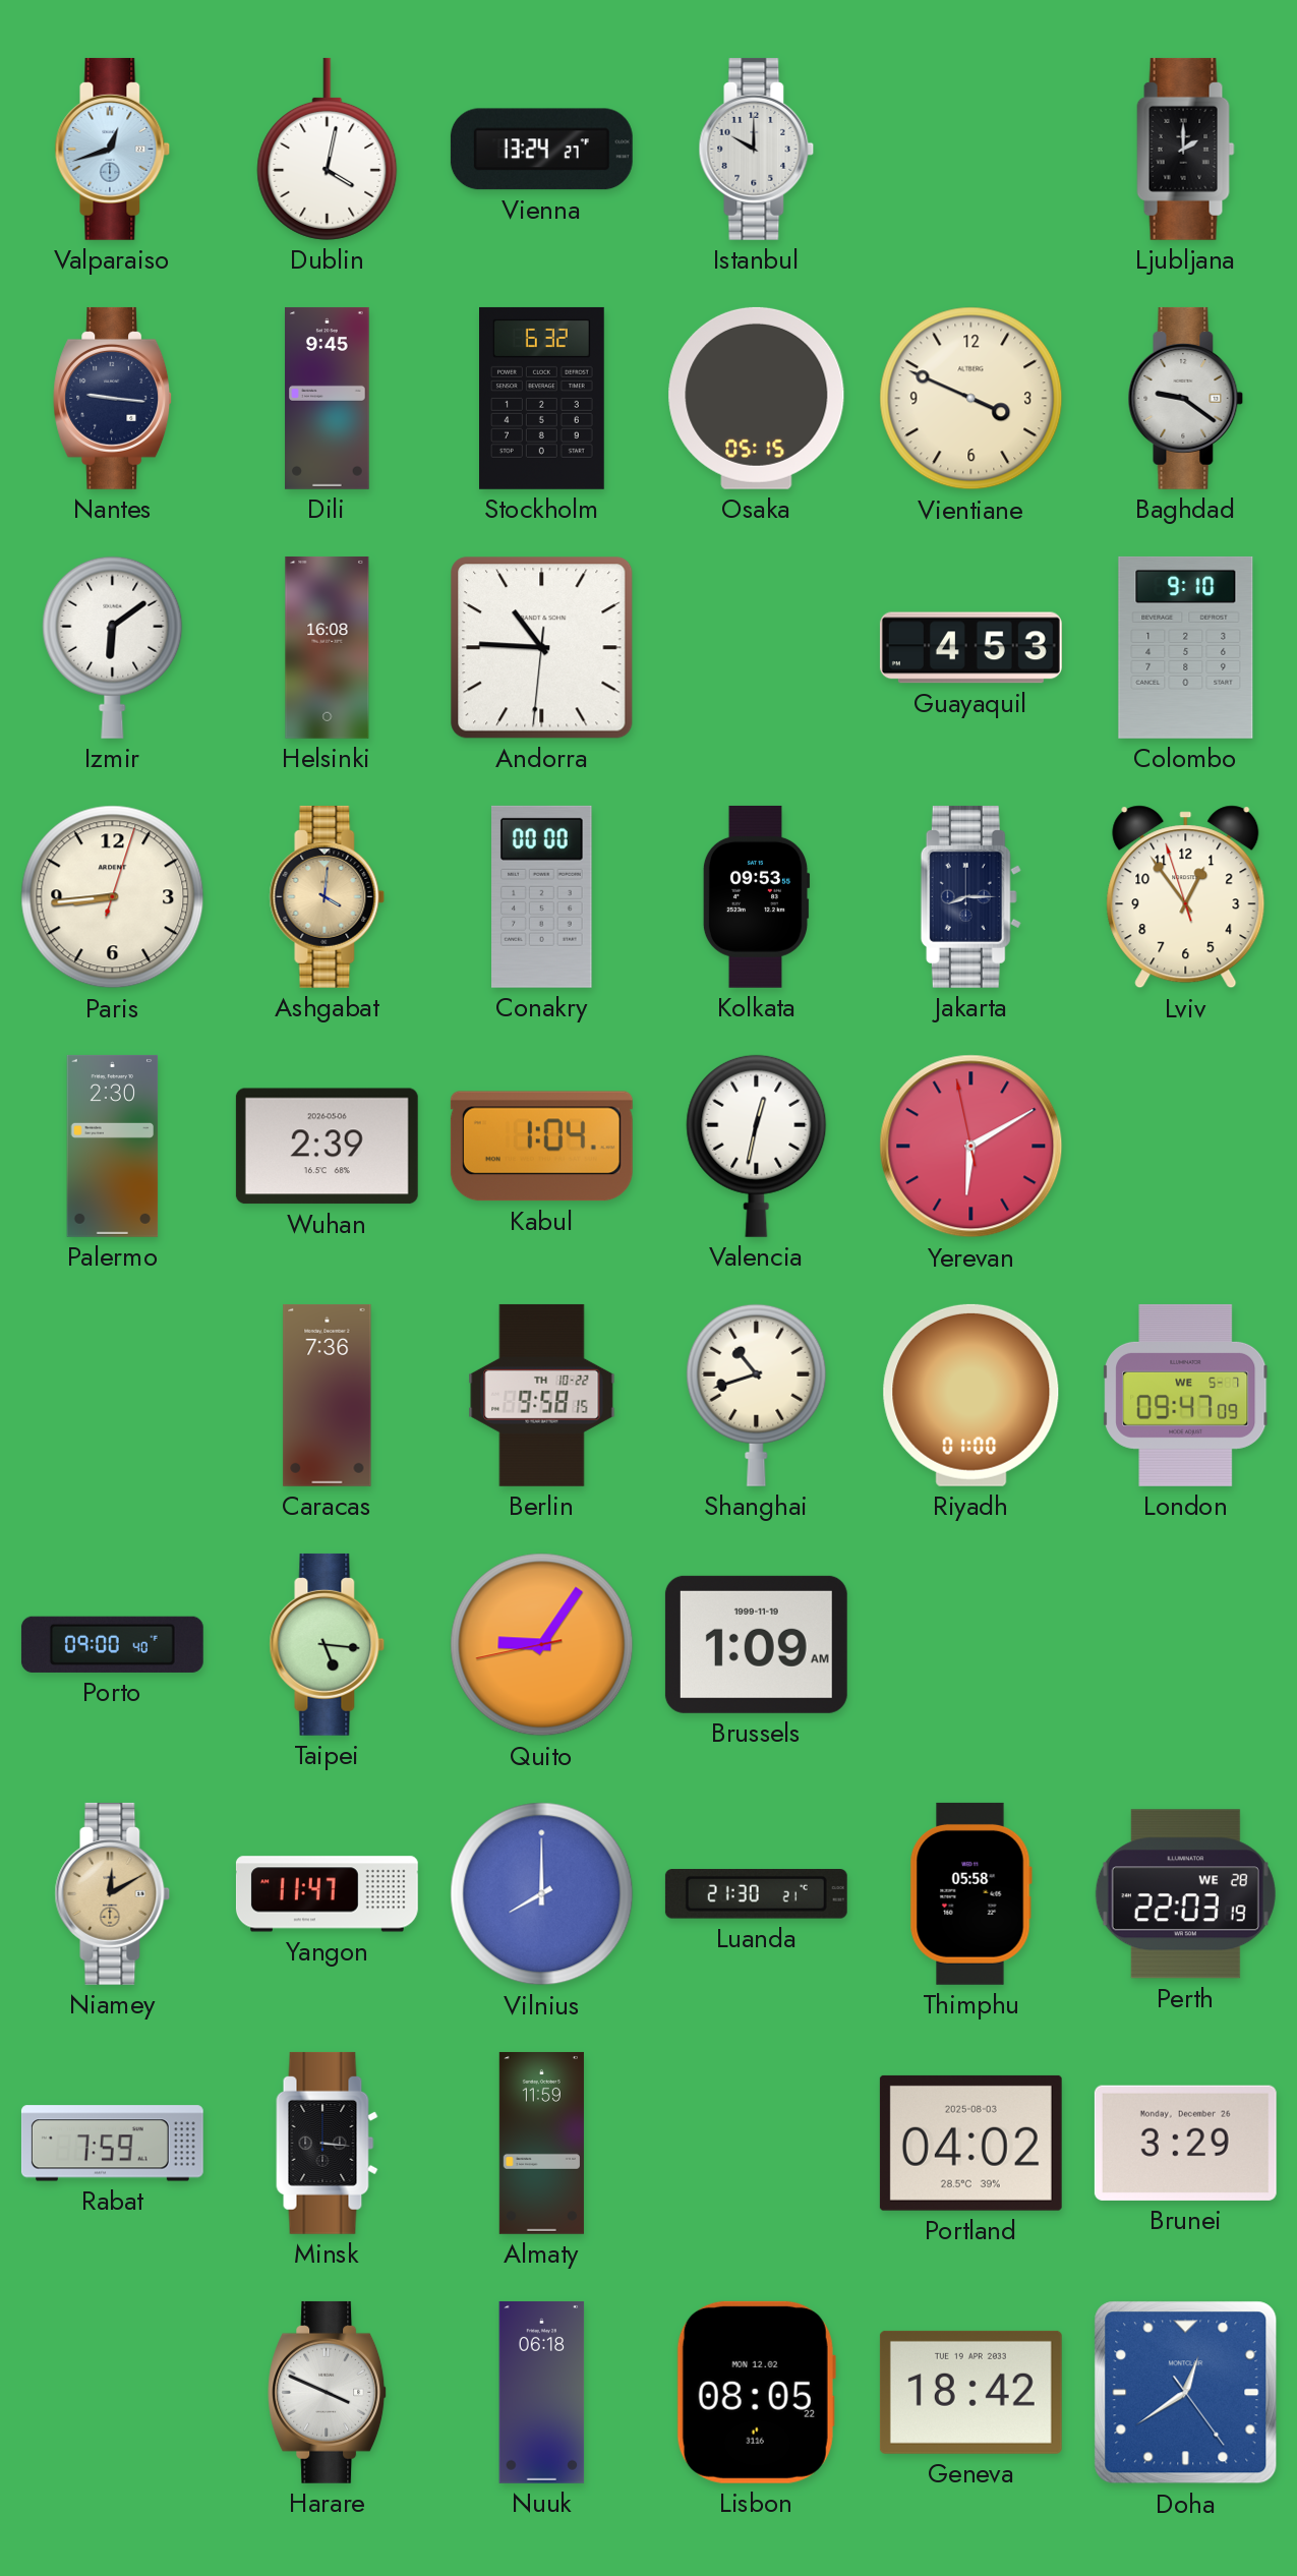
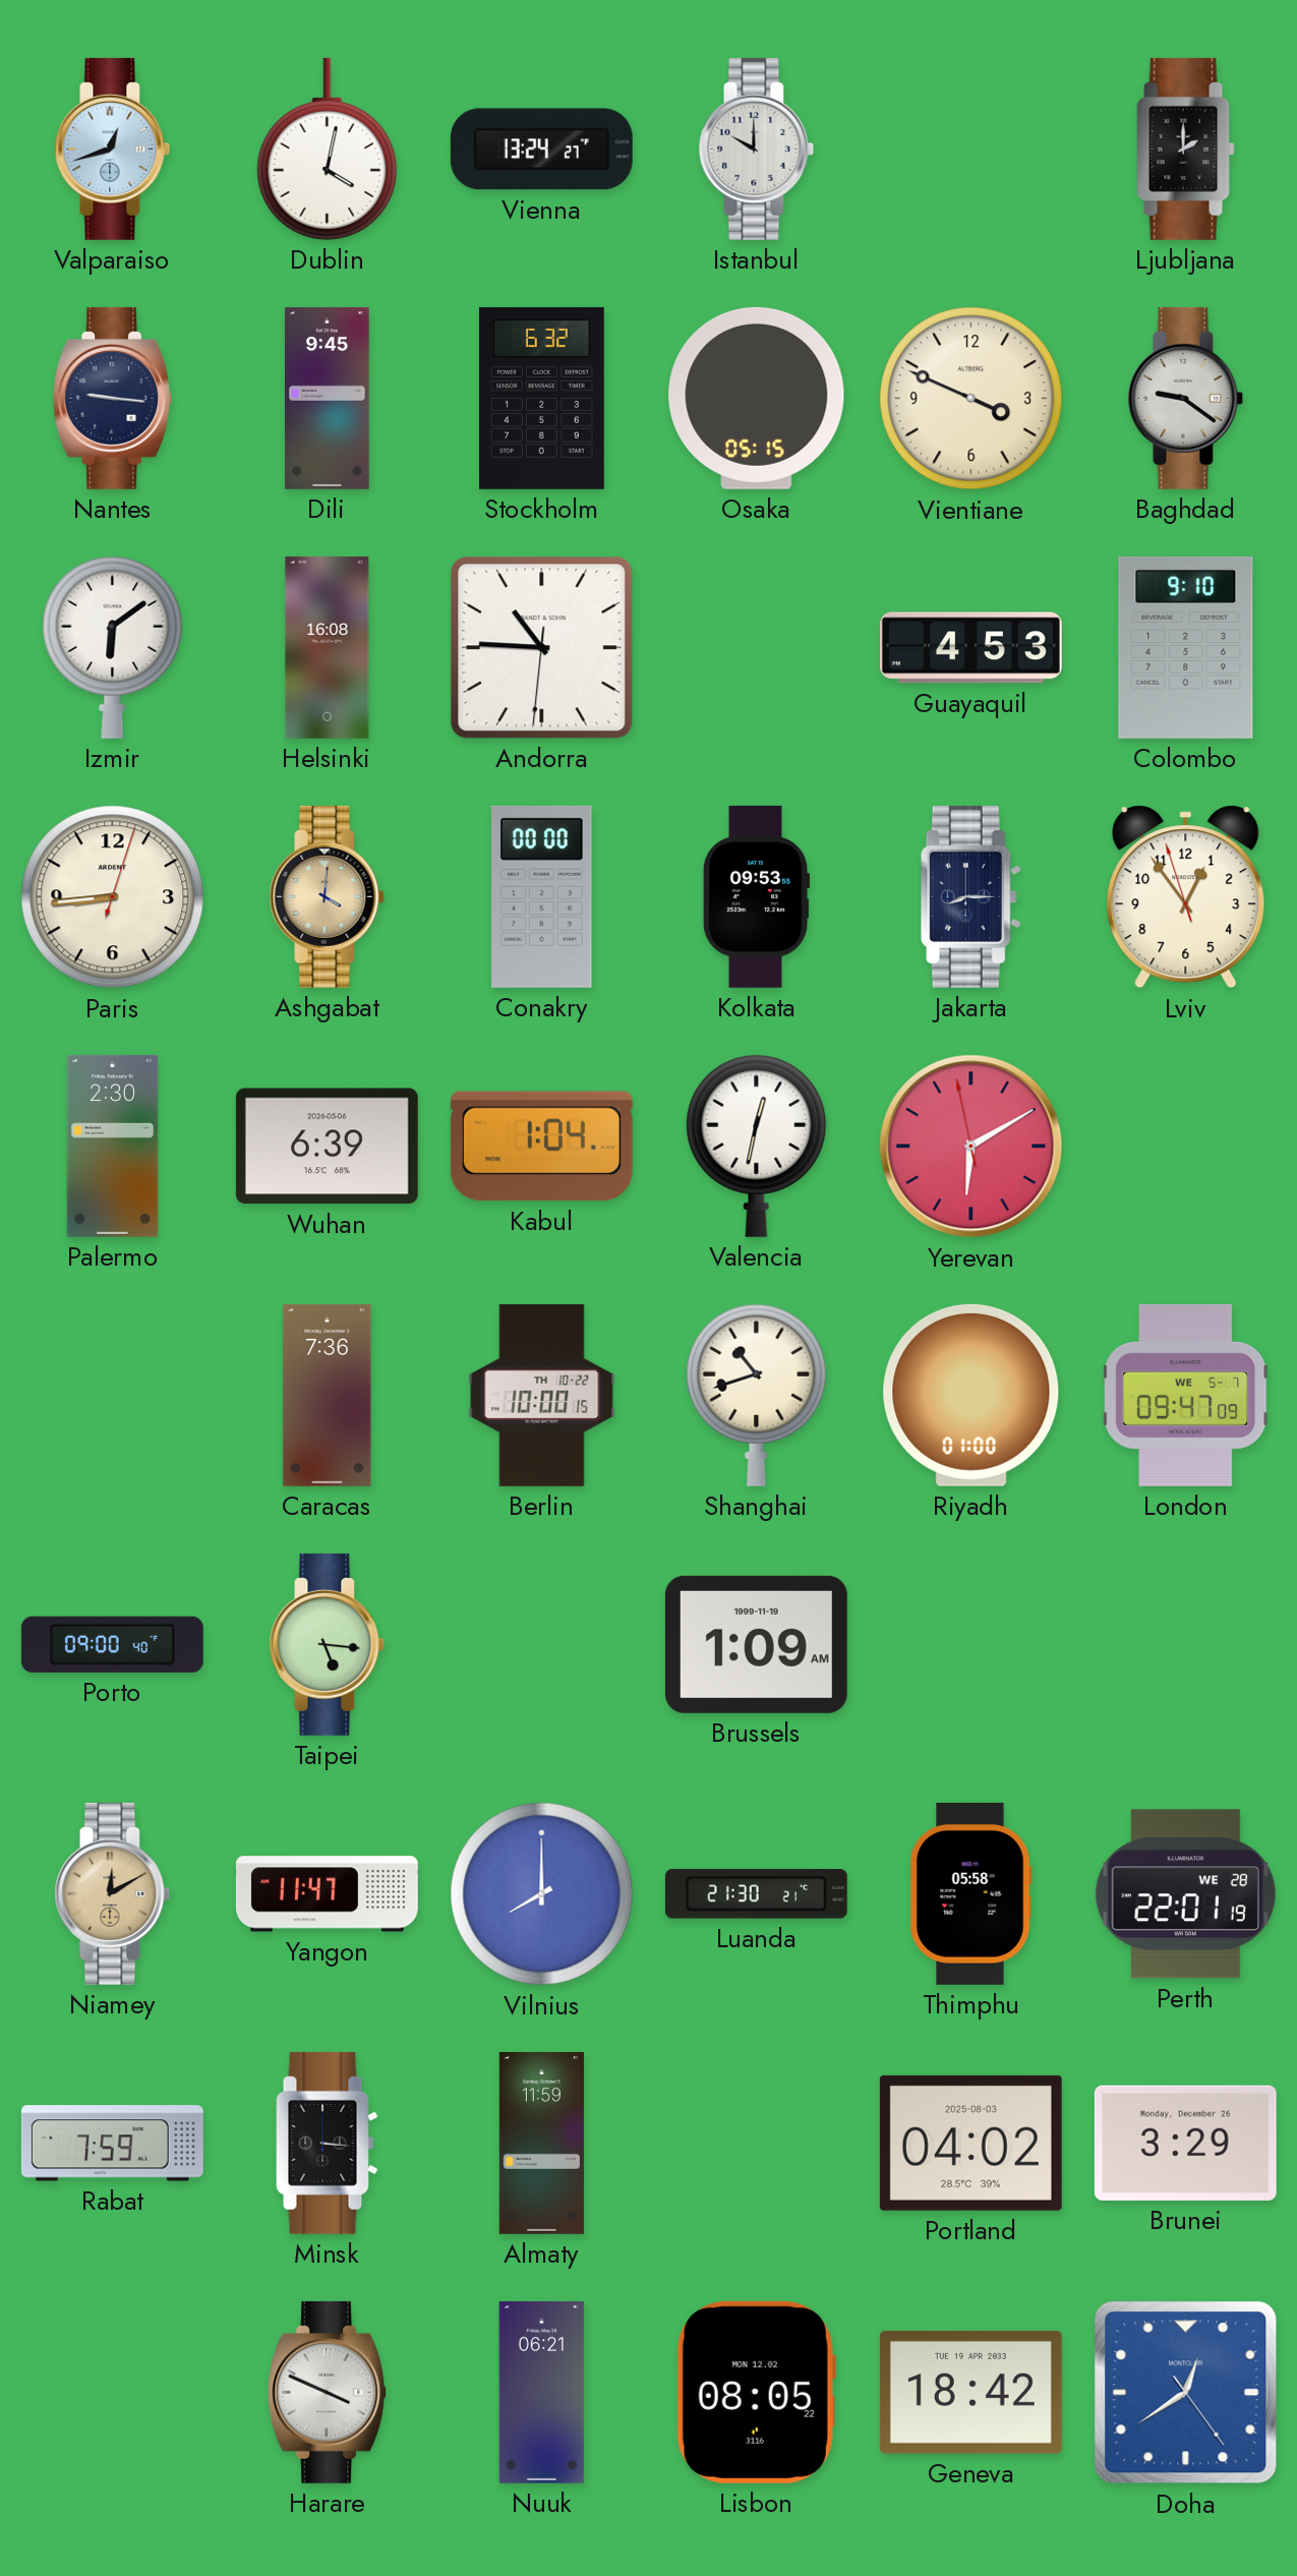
Wuhan: 2:39 -> 6:39 (327, 1147)
Berlin: 9:58 -> 10:00 (542, 1395)
Quito: 9:05 -> none (542, 1645)
Perth: 22:03 -> 22:01 (1185, 1894)
Nuuk: 06:18 -> 06:21 (542, 2392)
